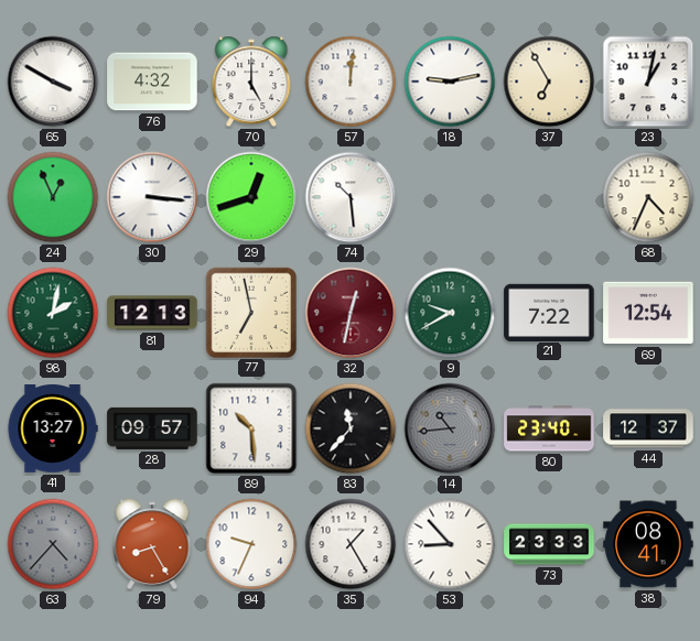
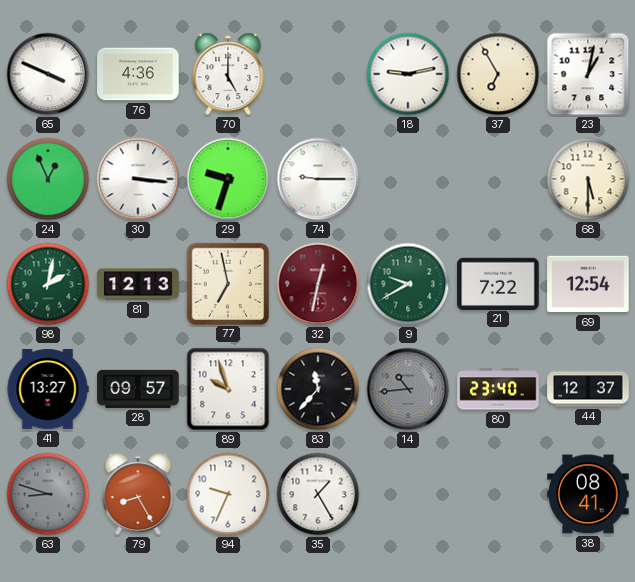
65: 3:50 -> 3:49 (48, 74)
76: 4:32 -> 4:36 (138, 74)
57: 12:01 -> none (351, 82)
29: 12:42 -> 9:33 (228, 179)
74: 10:29 -> 9:15 (318, 179)
68: 4:34 -> 5:30 (588, 179)
89: 10:29 -> 9:57 (228, 389)
63: 4:37 -> 8:48 (48, 494)
53: 8:53 -> none (450, 544)
73: 23:33 -> none (549, 544)
